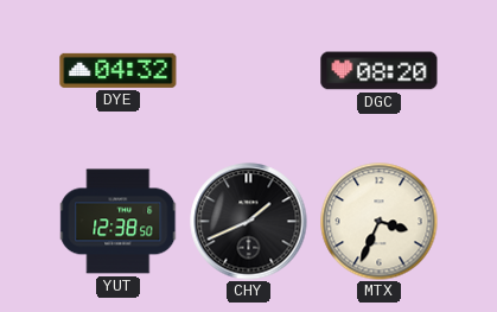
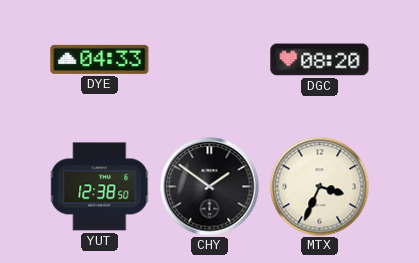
DYE: 04:32 -> 04:33 (100, 59)
CHY: 1:41 -> 1:51 (210, 187)
